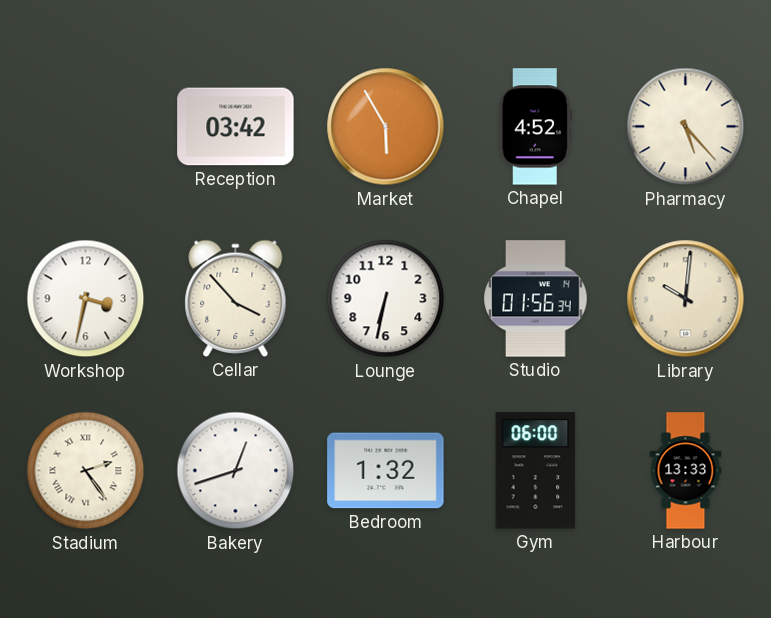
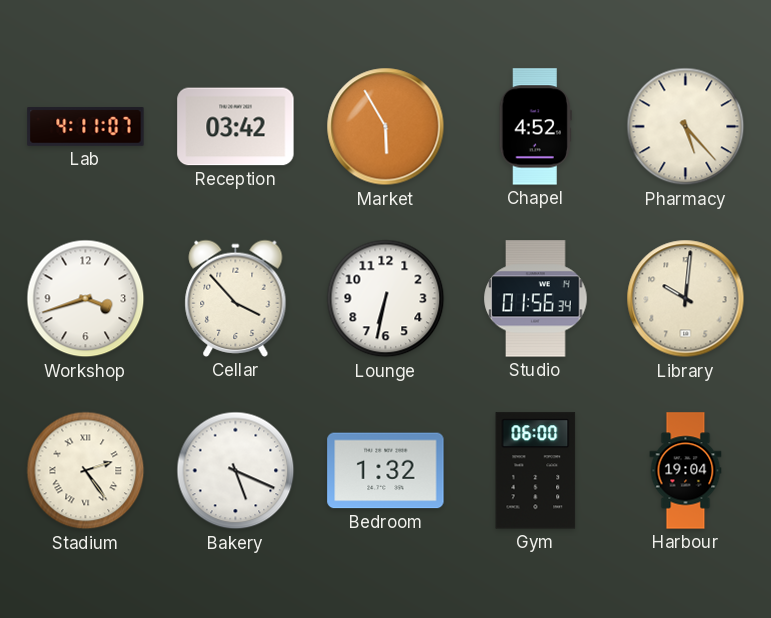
Lab: none -> 4:11 (86, 127)
Workshop: 3:32 -> 3:42 (86, 299)
Bakery: 12:42 -> 5:19 (236, 471)
Harbour: 13:33 -> 19:04 (686, 471)
